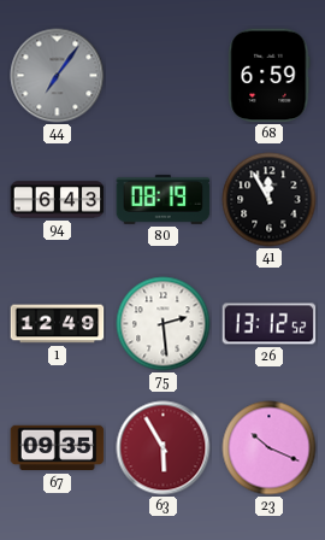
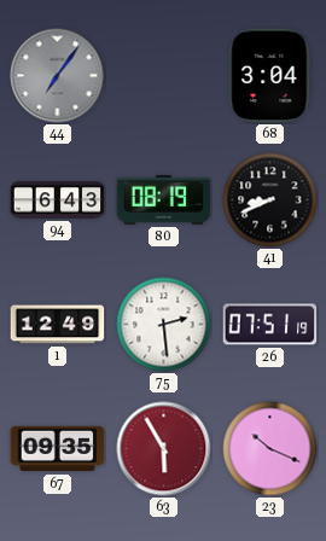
68: 6:59 -> 3:04 (270, 76)
41: 11:55 -> 8:41 (270, 200)
26: 13:12 -> 07:51 (270, 325)
